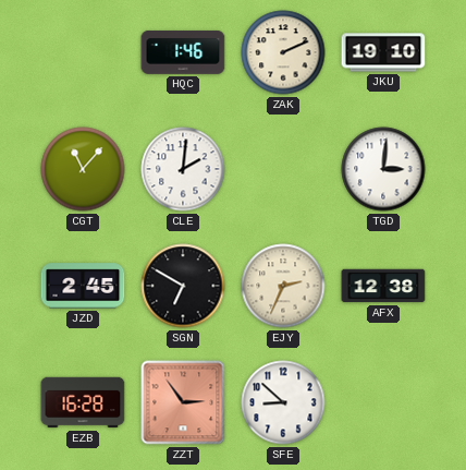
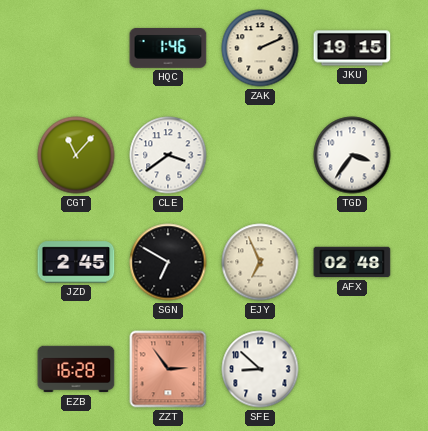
JKU: 19:10 -> 19:15 (352, 48)
CLE: 2:01 -> 3:39 (168, 155)
TGD: 3:01 -> 3:36 (352, 155)
EJY: 2:34 -> 6:56 (260, 262)
AFX: 12:38 -> 02:48 (352, 262)
